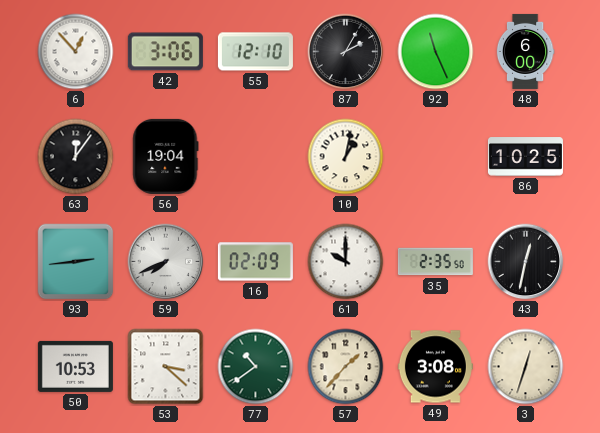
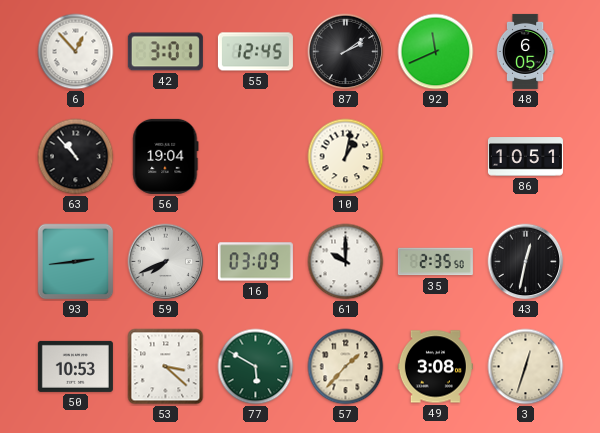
42: 3:06 -> 3:01 (165, 52)
55: 12:10 -> 12:45 (255, 52)
87: 2:05 -> 2:09 (346, 52)
92: 11:26 -> 11:41 (436, 52)
48: 6:00 -> 6:05 (525, 51)
63: 12:06 -> 10:53 (76, 157)
86: 10:25 -> 10:51 (525, 157)
16: 02:09 -> 03:09 (255, 262)
77: 10:39 -> 5:50 (256, 367)
